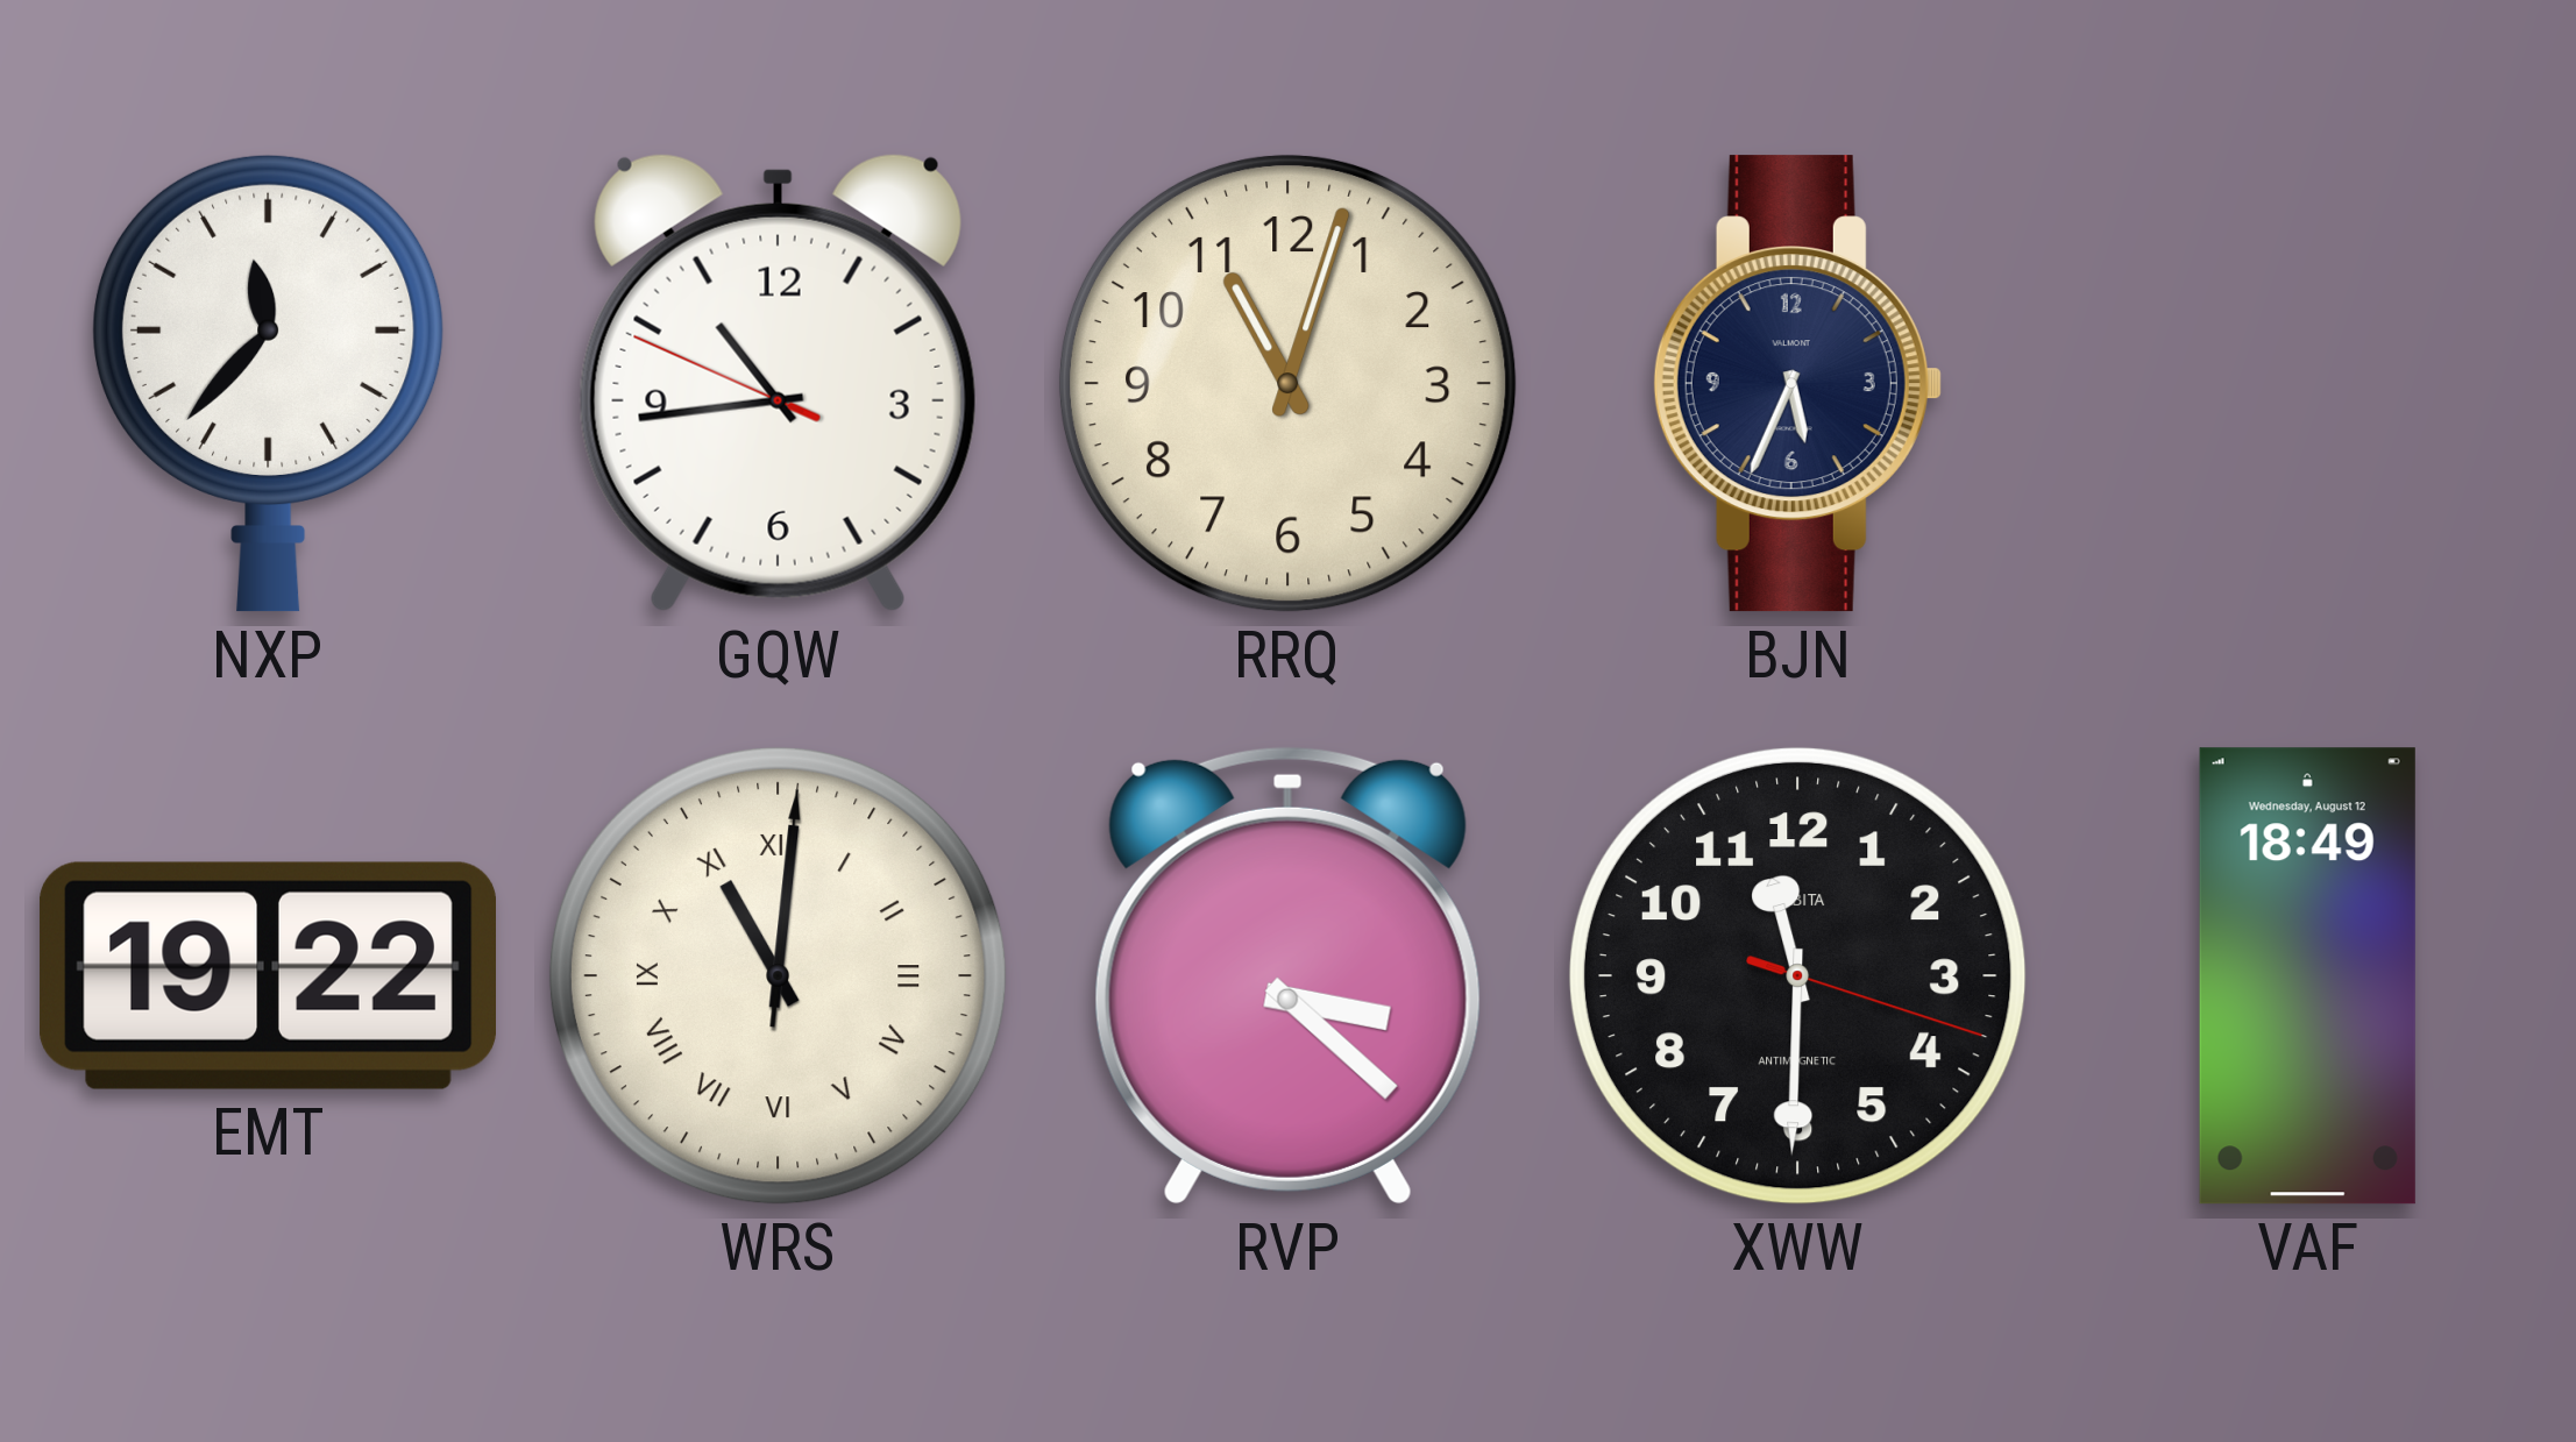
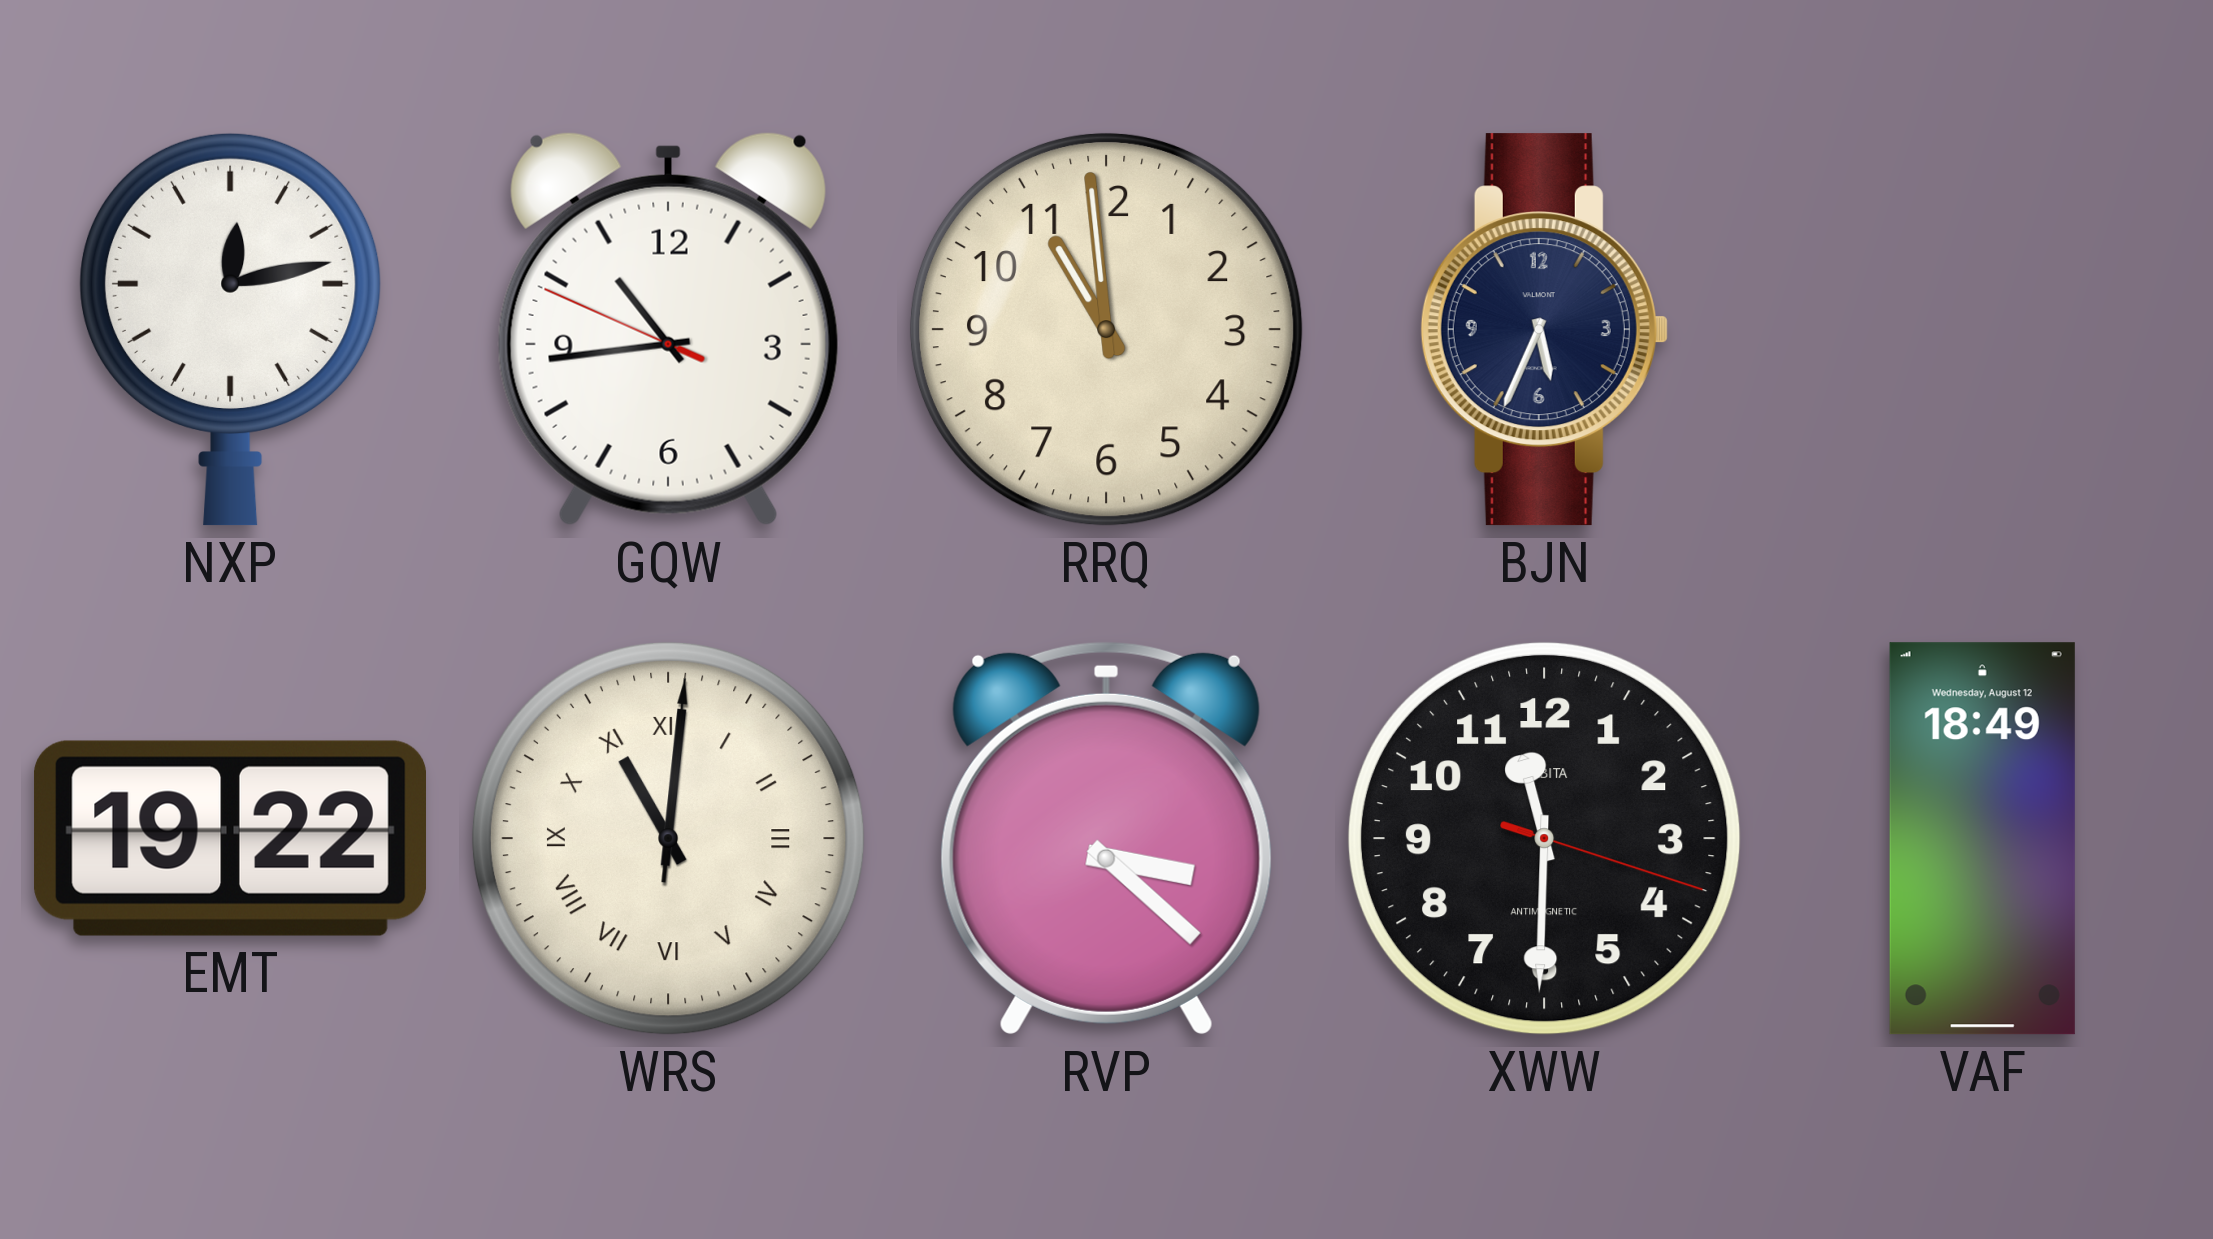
NXP: 11:37 -> 12:13 (230, 329)
RRQ: 11:03 -> 10:59 (1106, 329)
